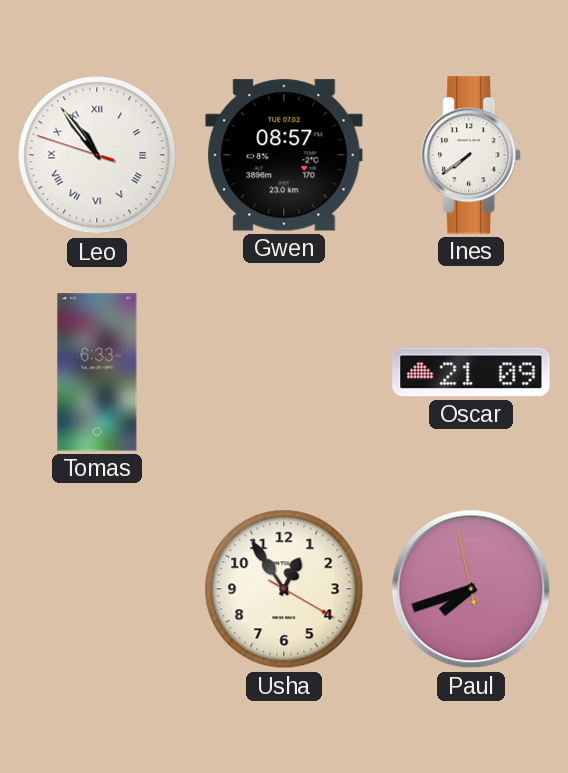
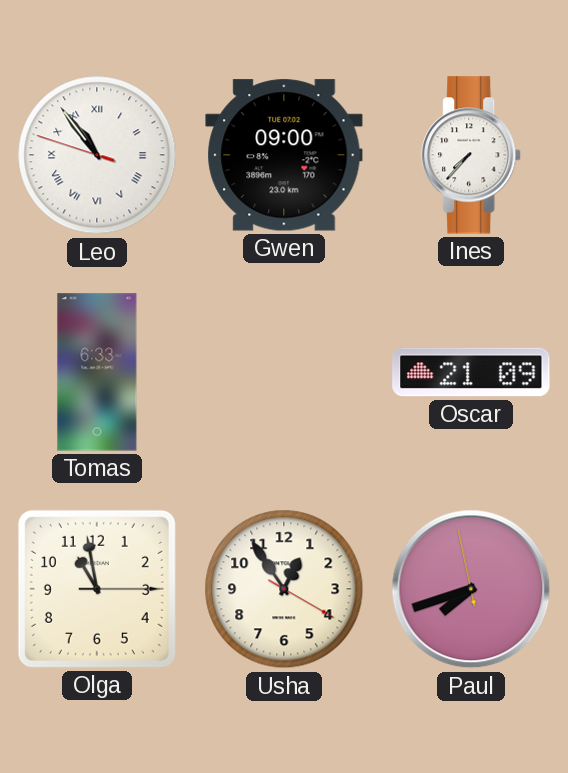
Gwen: 08:57 -> 09:00 (284, 155)
Ines: 7:39 -> 7:37 (472, 155)
Olga: none -> 10:58 (97, 589)
